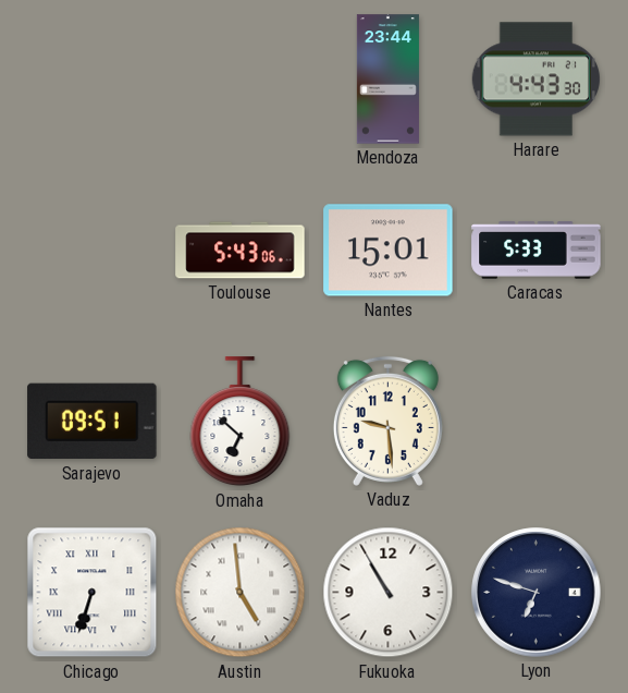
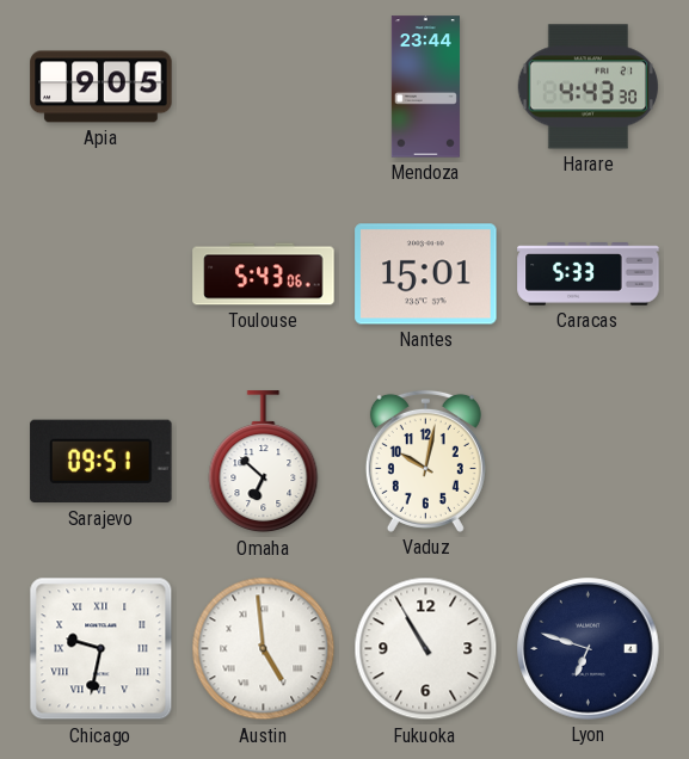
Apia: none -> 9:05 (101, 87)
Vaduz: 9:29 -> 10:02 (425, 461)
Chicago: 6:33 -> 9:32 (101, 649)
